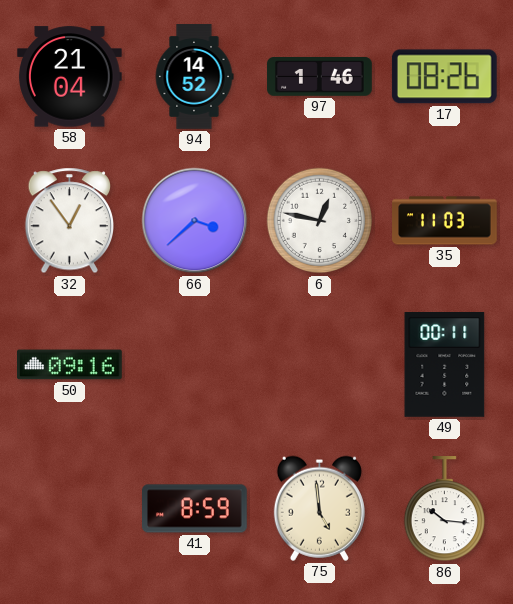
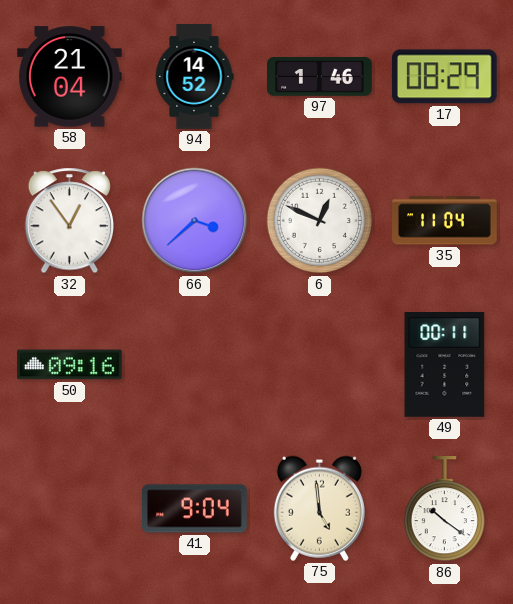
17: 08:26 -> 08:29 (444, 77)
6: 12:47 -> 12:49 (320, 221)
35: 11:03 -> 11:04 (445, 221)
41: 8:59 -> 9:04 (195, 509)
86: 10:16 -> 10:21 (444, 510)
